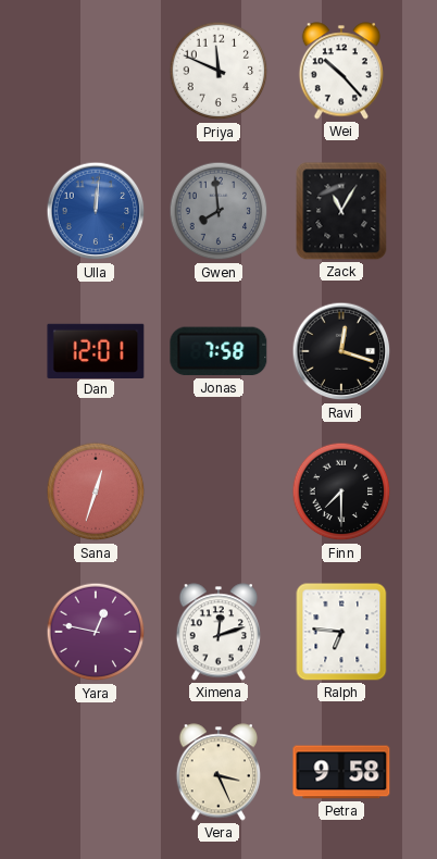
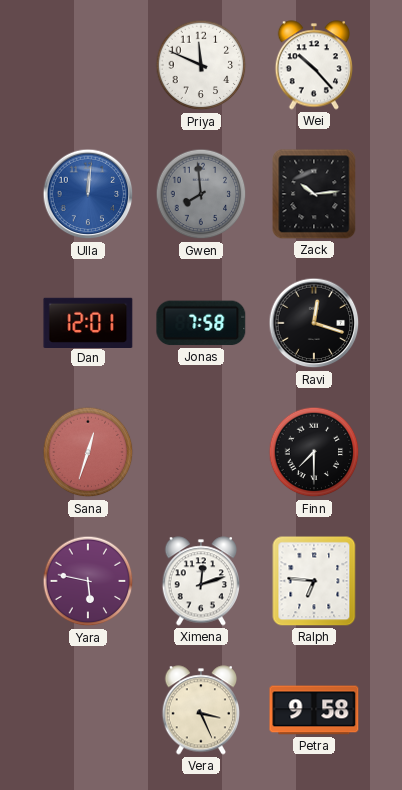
Zack: 11:05 -> 10:14 (314, 194)
Yara: 12:47 -> 5:47 (88, 581)
